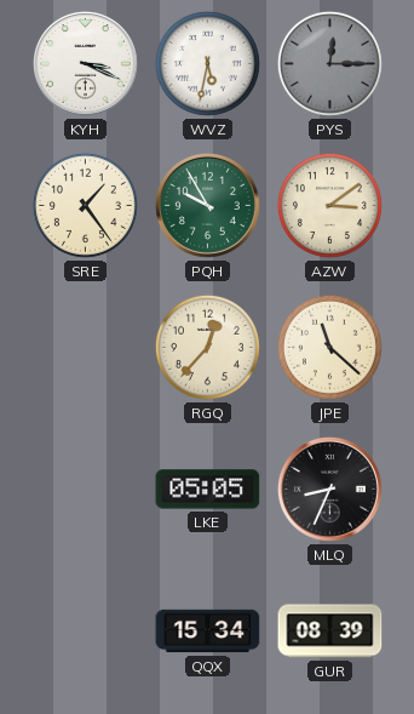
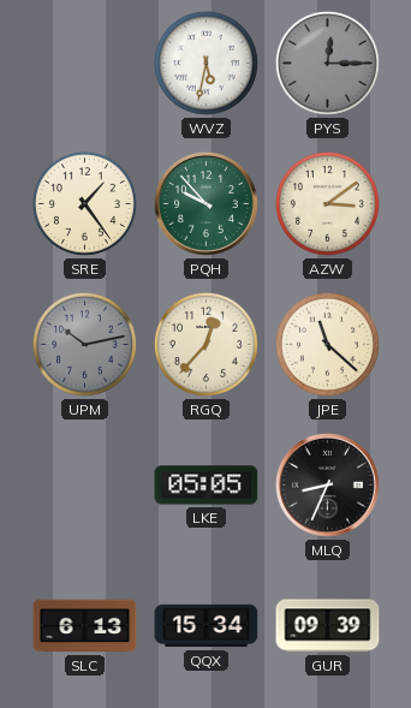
KYH: 3:19 -> none (85, 63)
PQH: 9:55 -> 9:53 (205, 203)
UPM: none -> 10:13 (84, 344)
SLC: none -> 6:13 (85, 626)
GUR: 08:39 -> 09:39 (328, 626)
